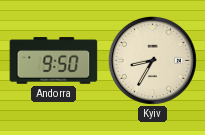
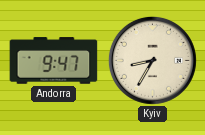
Andorra: 9:50 -> 9:47 (54, 61)
